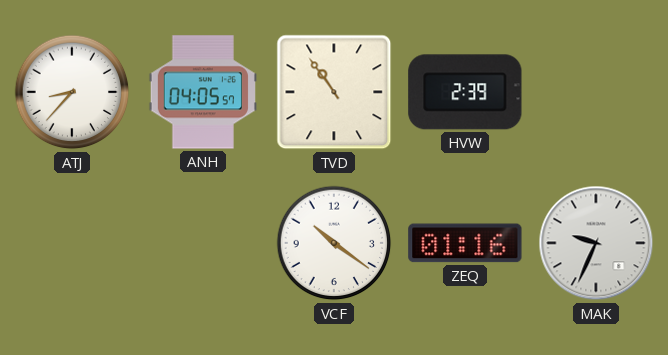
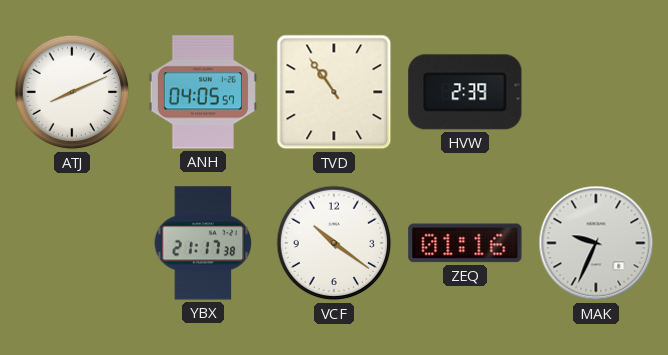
ATJ: 8:37 -> 8:11 (72, 92)
YBX: none -> 21:17 (203, 243)
